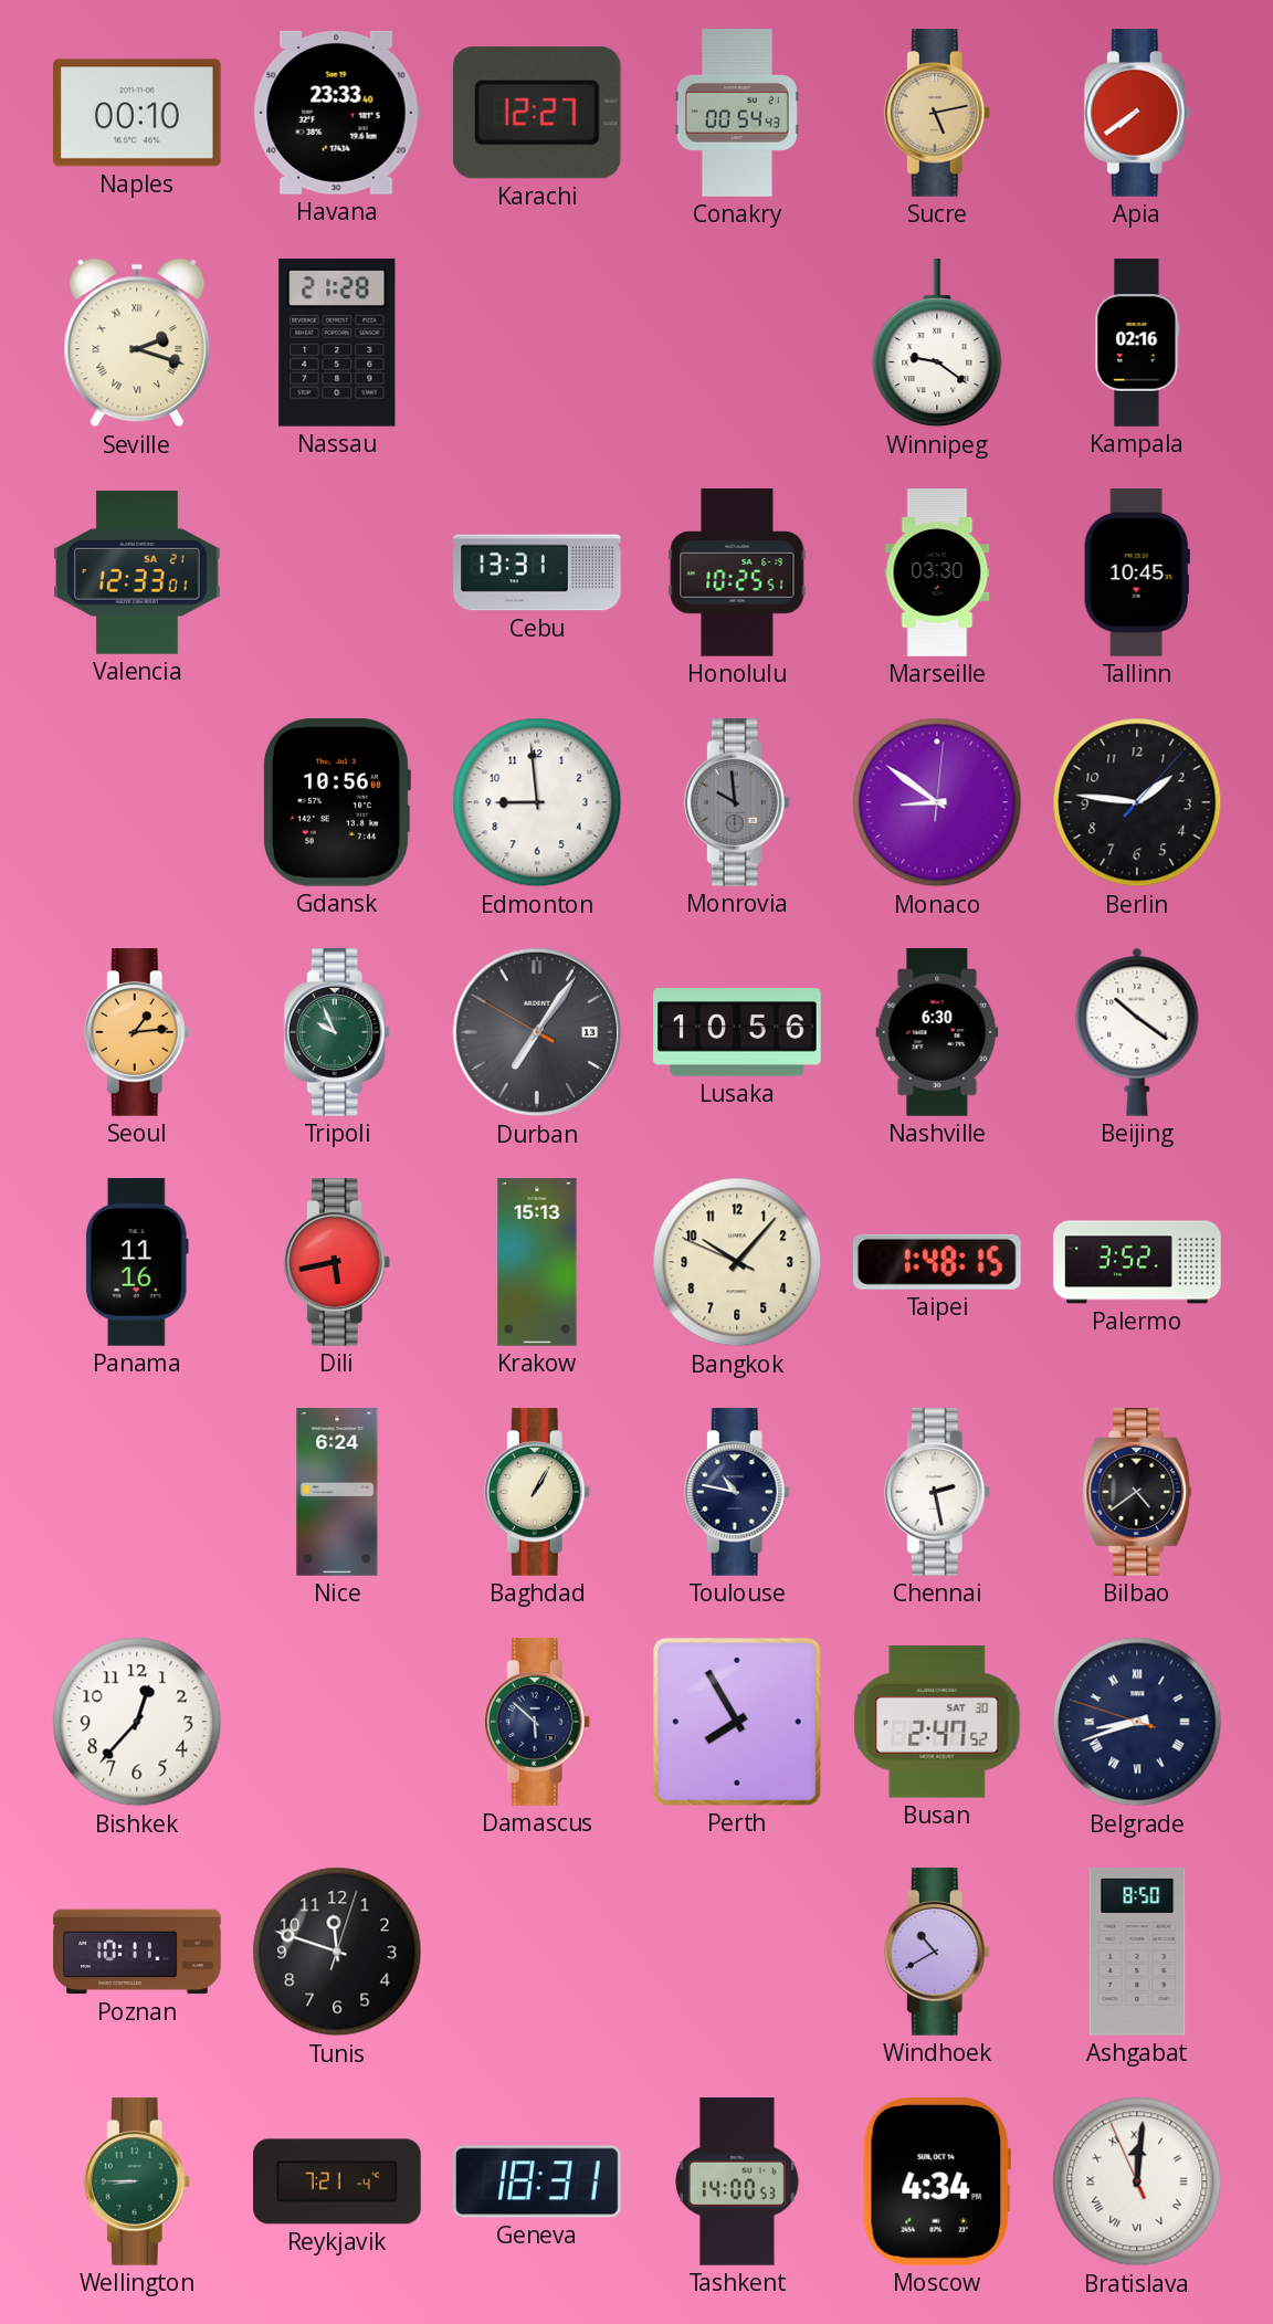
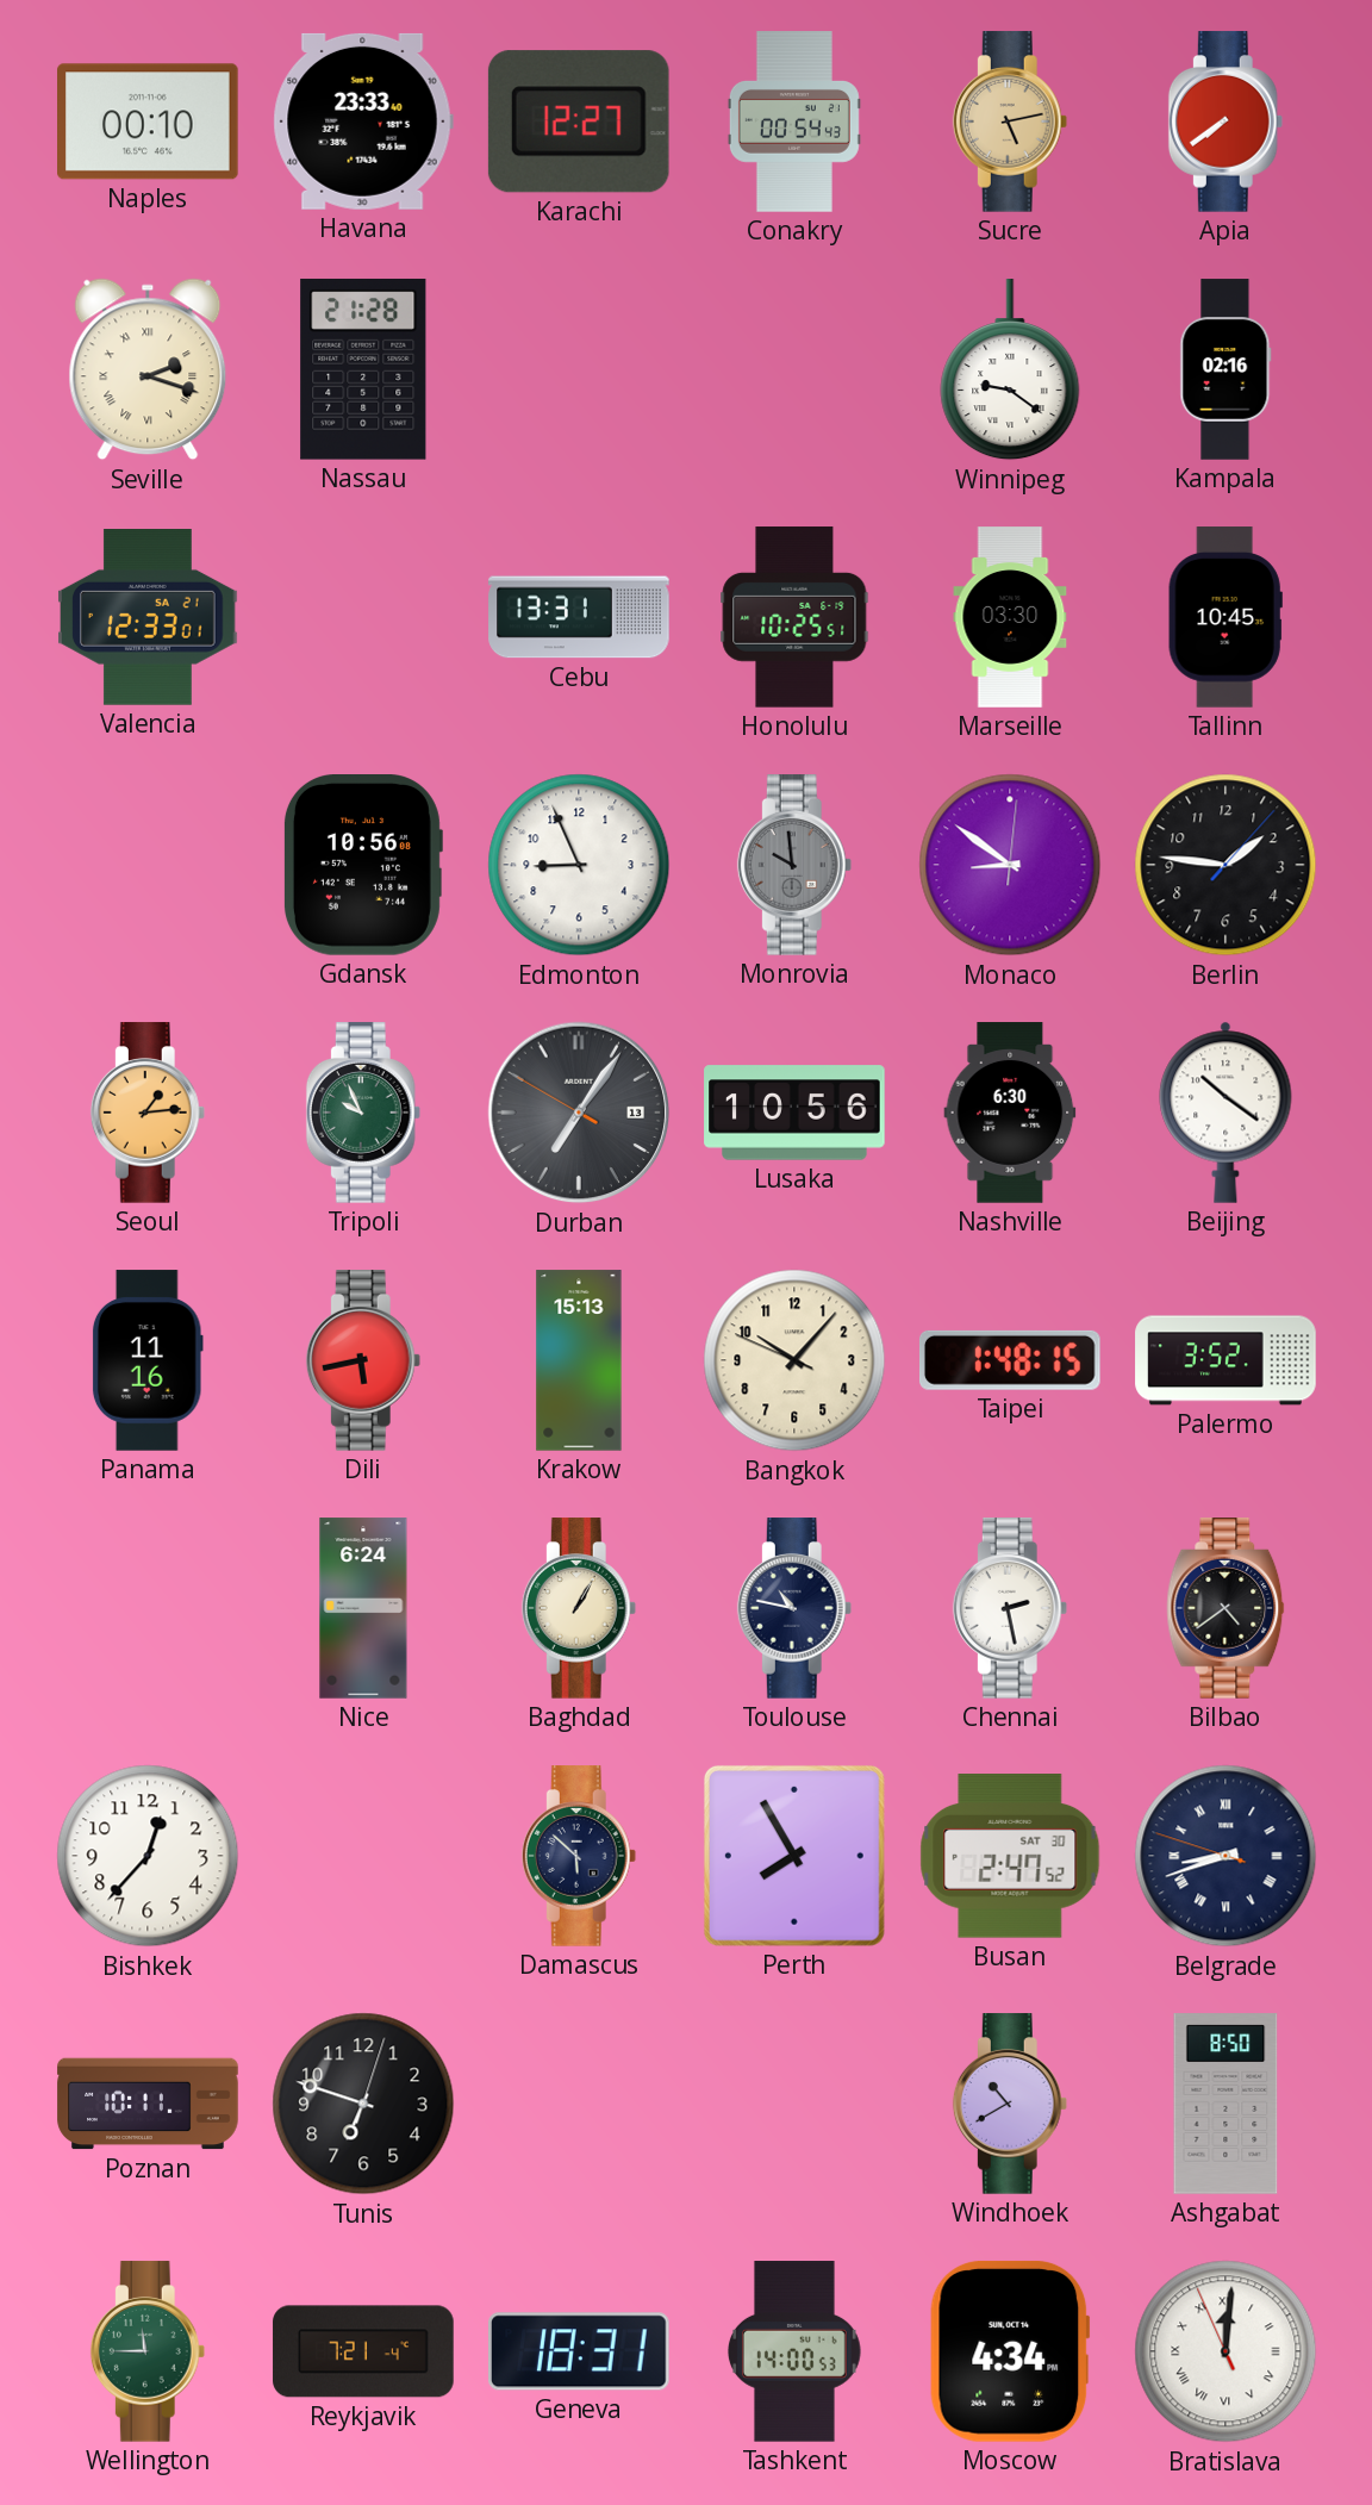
Edmonton: 8:59 -> 8:56 (579, 865)
Tunis: 11:48 -> 6:48 (363, 2104)
Wellington: 8:45 -> 11:45 (148, 2351)
